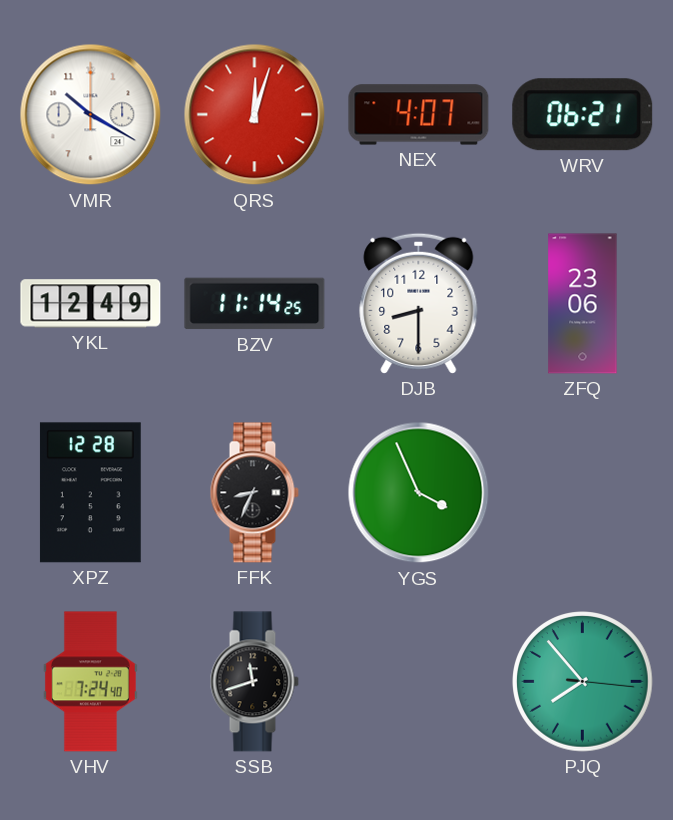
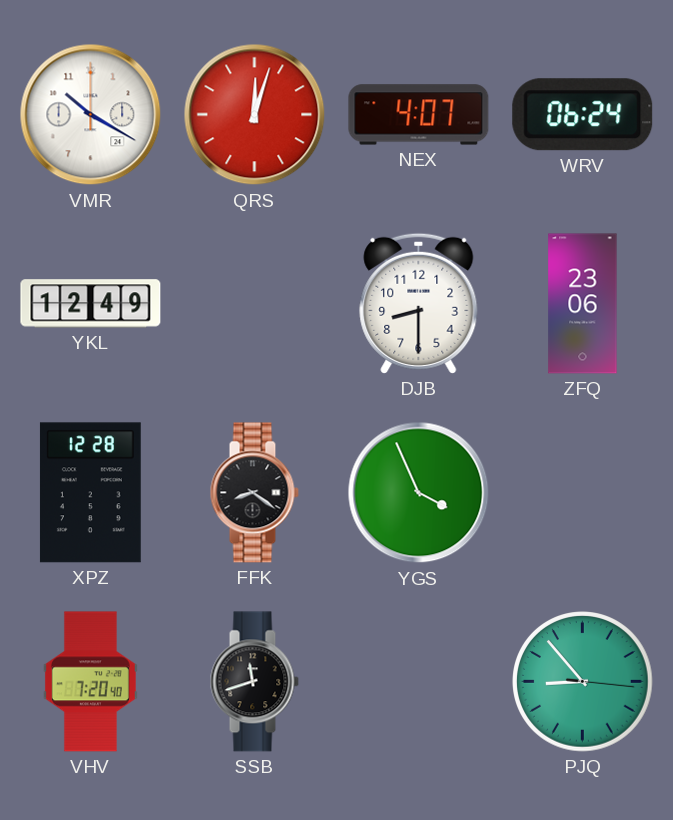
WRV: 06:21 -> 06:24 (583, 115)
BZV: 11:14 -> none (255, 304)
FFK: 8:34 -> 8:21 (254, 493)
VHV: 7:24 -> 7:20 (90, 682)
PJQ: 7:53 -> 8:53 (583, 682)
